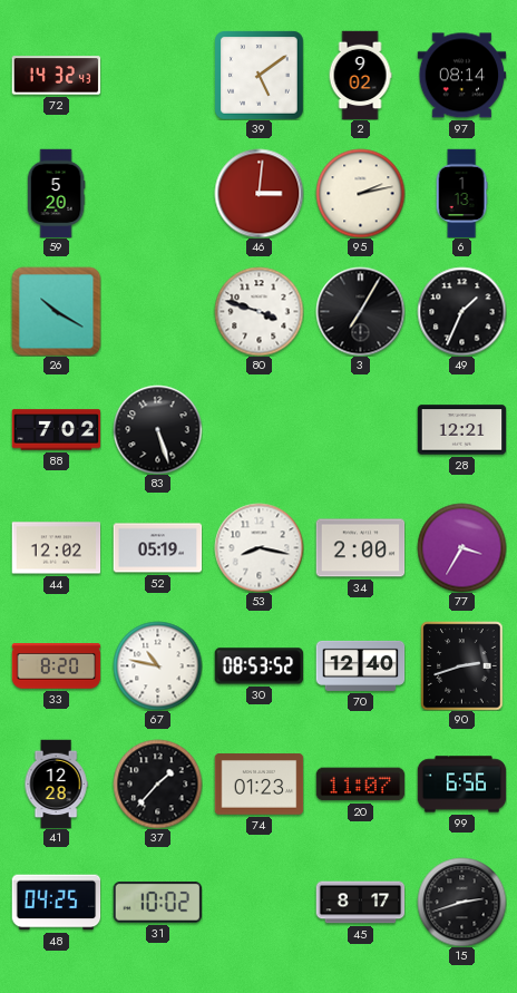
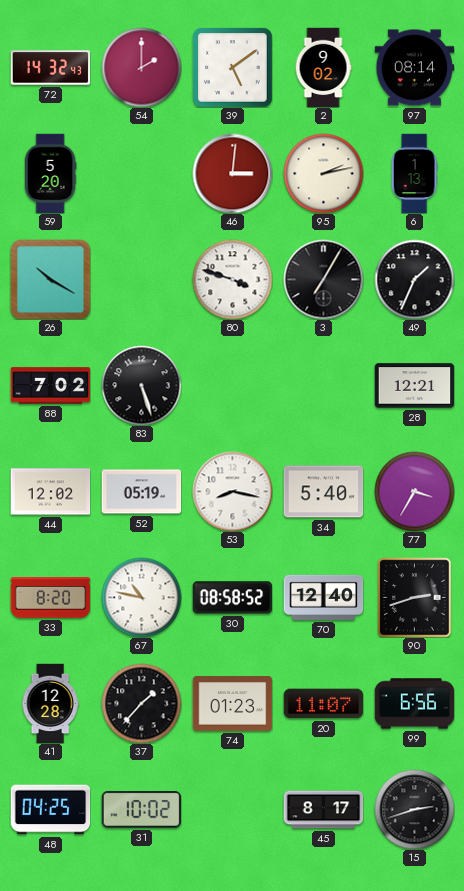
54: none -> 2:00 (141, 67)
34: 2:00 -> 5:40 (323, 492)
30: 08:53 -> 08:58 (232, 598)
